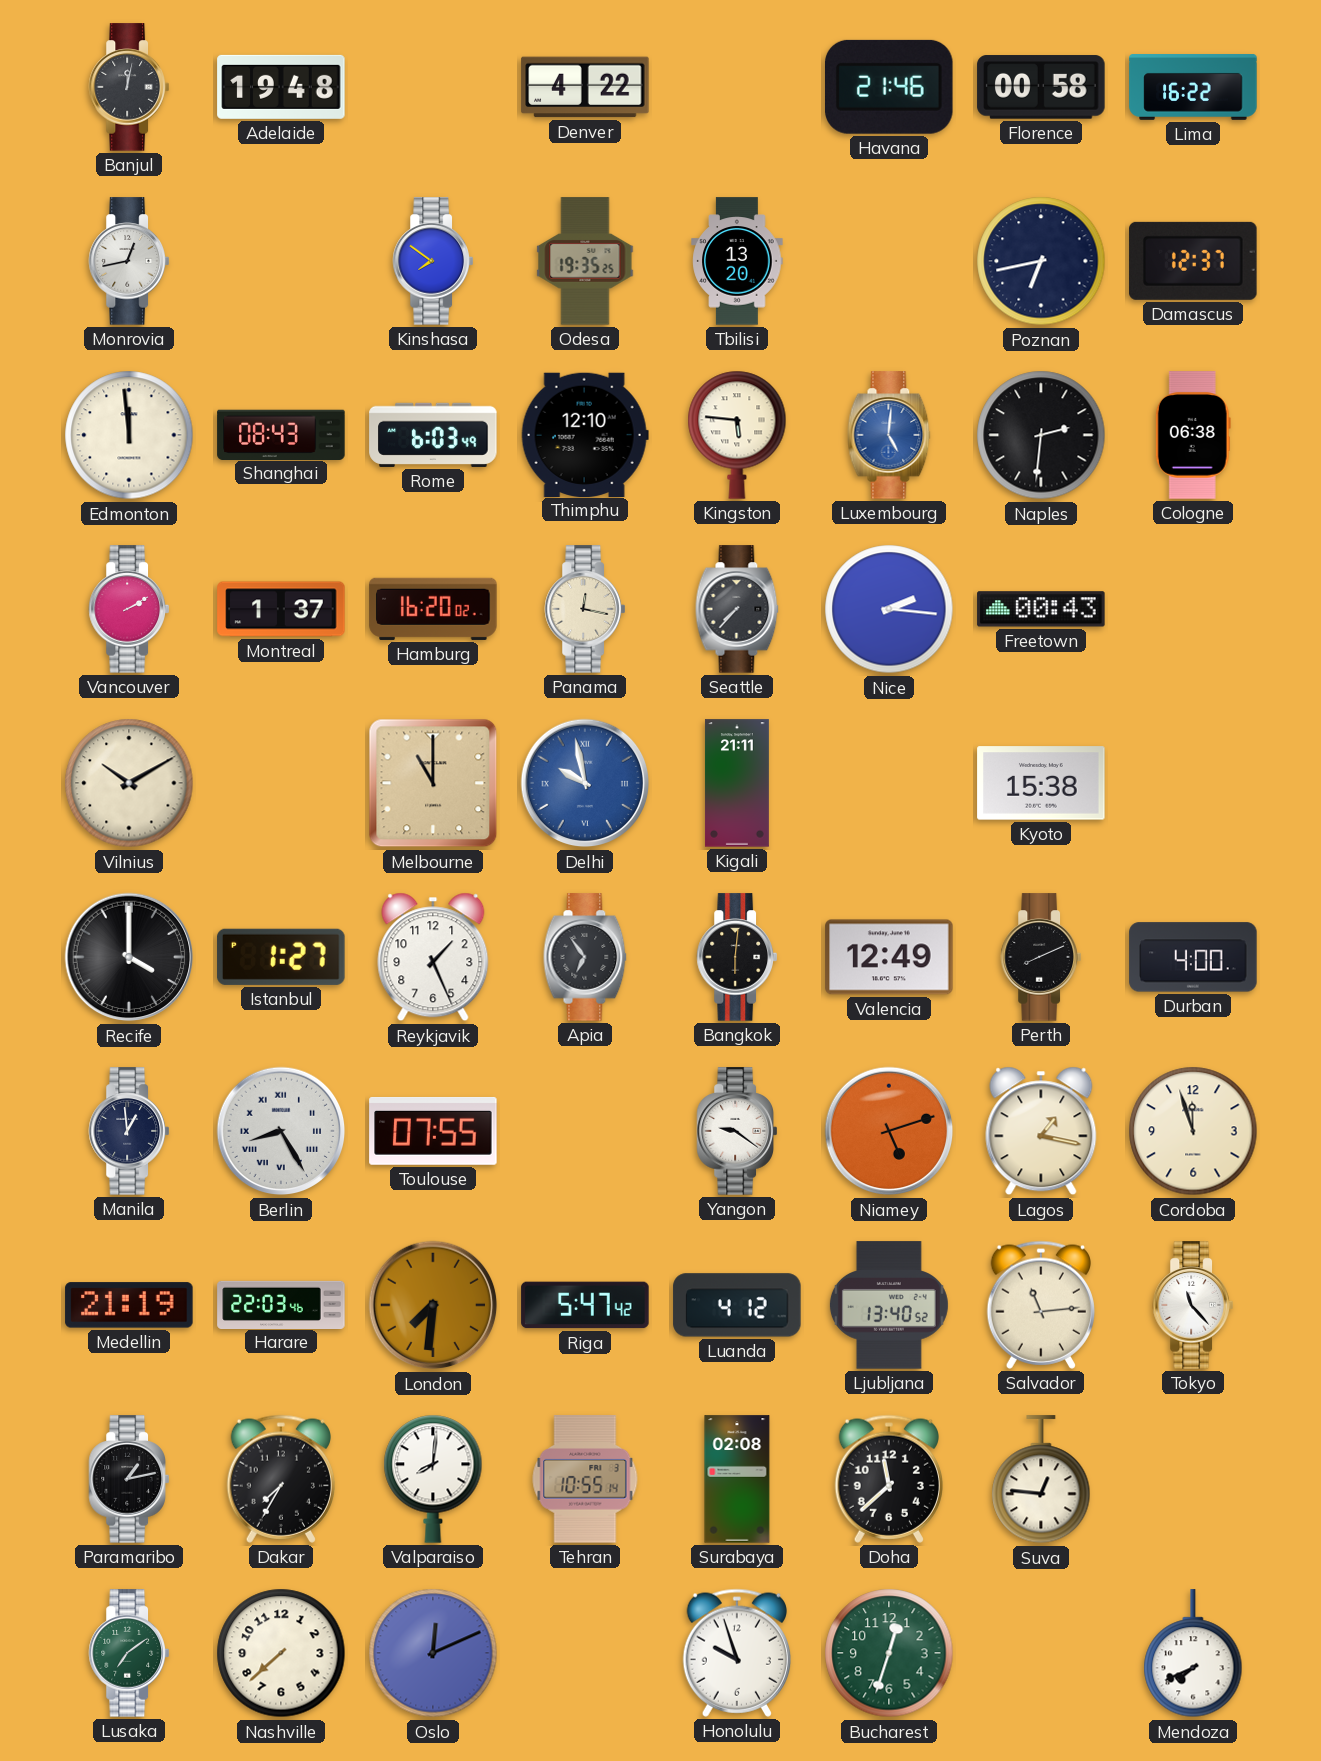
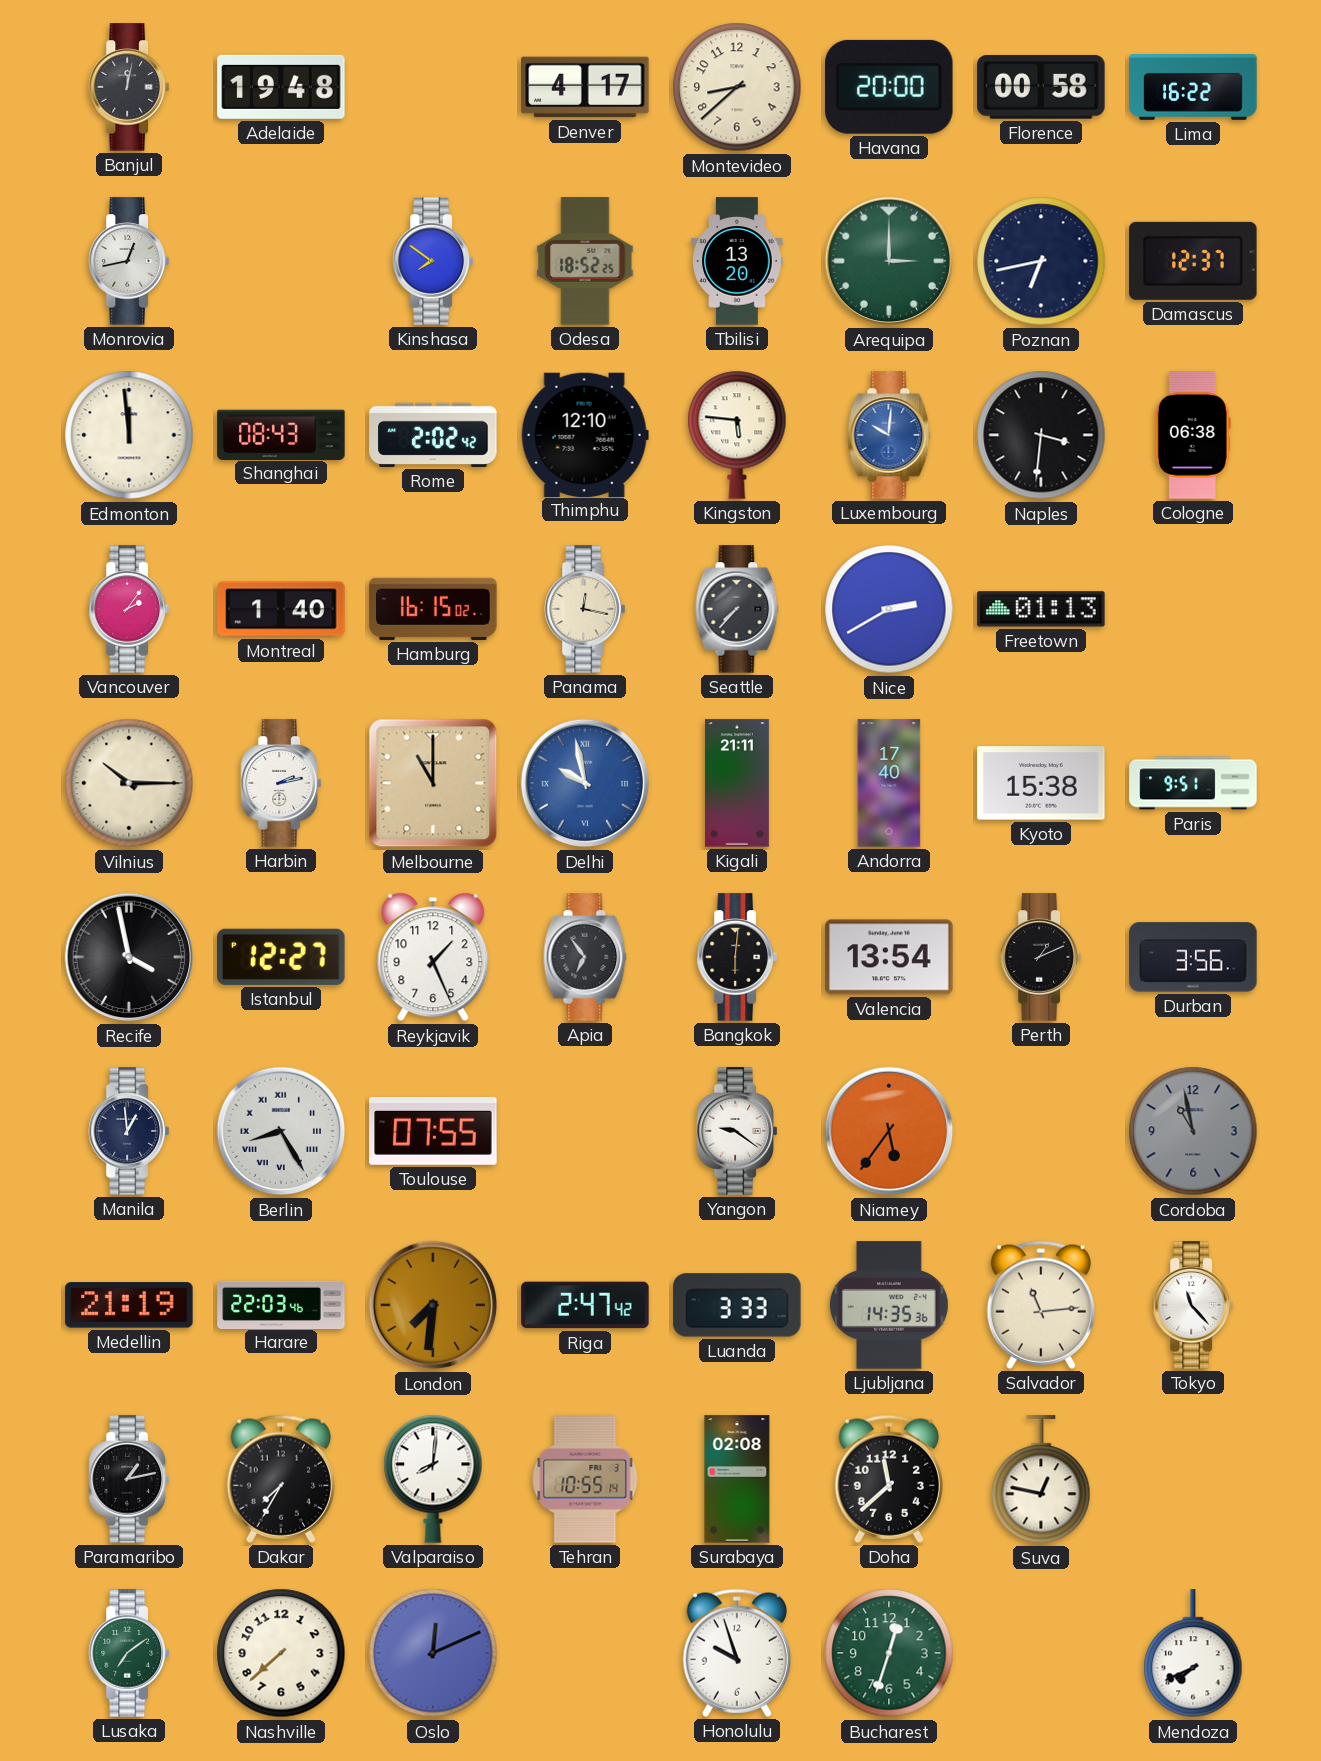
Denver: 4:22 -> 4:17 (585, 87)
Montevideo: none -> 8:38 (737, 87)
Havana: 21:46 -> 20:00 (890, 87)
Odesa: 19:35 -> 18:52 (585, 261)
Arequipa: none -> 3:00 (889, 261)
Rome: 6:03 -> 2:02 (433, 435)
Luxembourg: 5:01 -> 10:01 (889, 435)
Naples: 2:31 -> 3:31 (1041, 435)
Vancouver: 2:10 -> 2:06 (129, 609)
Montreal: 1:37 -> 1:40 (281, 609)
Hamburg: 16:20 -> 16:15 (433, 609)
Nice: 2:16 -> 2:40 (889, 609)
Freetown: 00:43 -> 01:13 (1041, 609)
Vilnius: 10:10 -> 10:15 (129, 783)
Harbin: none -> 2:13 (281, 783)
Andorra: none -> 17:40 (889, 783)
Paris: none -> 9:51 (1193, 783)
Recife: 4:00 -> 3:58 (129, 957)
Istanbul: 1:27 -> 12:27 (281, 957)
Valencia: 12:49 -> 13:54 (889, 957)
Perth: 8:11 -> 1:11 (1041, 957)
Durban: 4:00 -> 3:56 (1193, 957)
Niamey: 5:12 -> 5:36 (889, 1131)
Lagos: 1:17 -> none (1041, 1131)
Cordoba: 11:57 -> 10:58 (1193, 1131)
Cordoba dial: cream -> grey (1193, 1131)
Riga: 5:47 -> 2:47 (585, 1305)
Luanda: 4:12 -> 3:33 (737, 1305)
Ljubljana: 13:40 -> 14:35 (889, 1305)
Suva: 12:46 -> 12:47 (1041, 1480)
